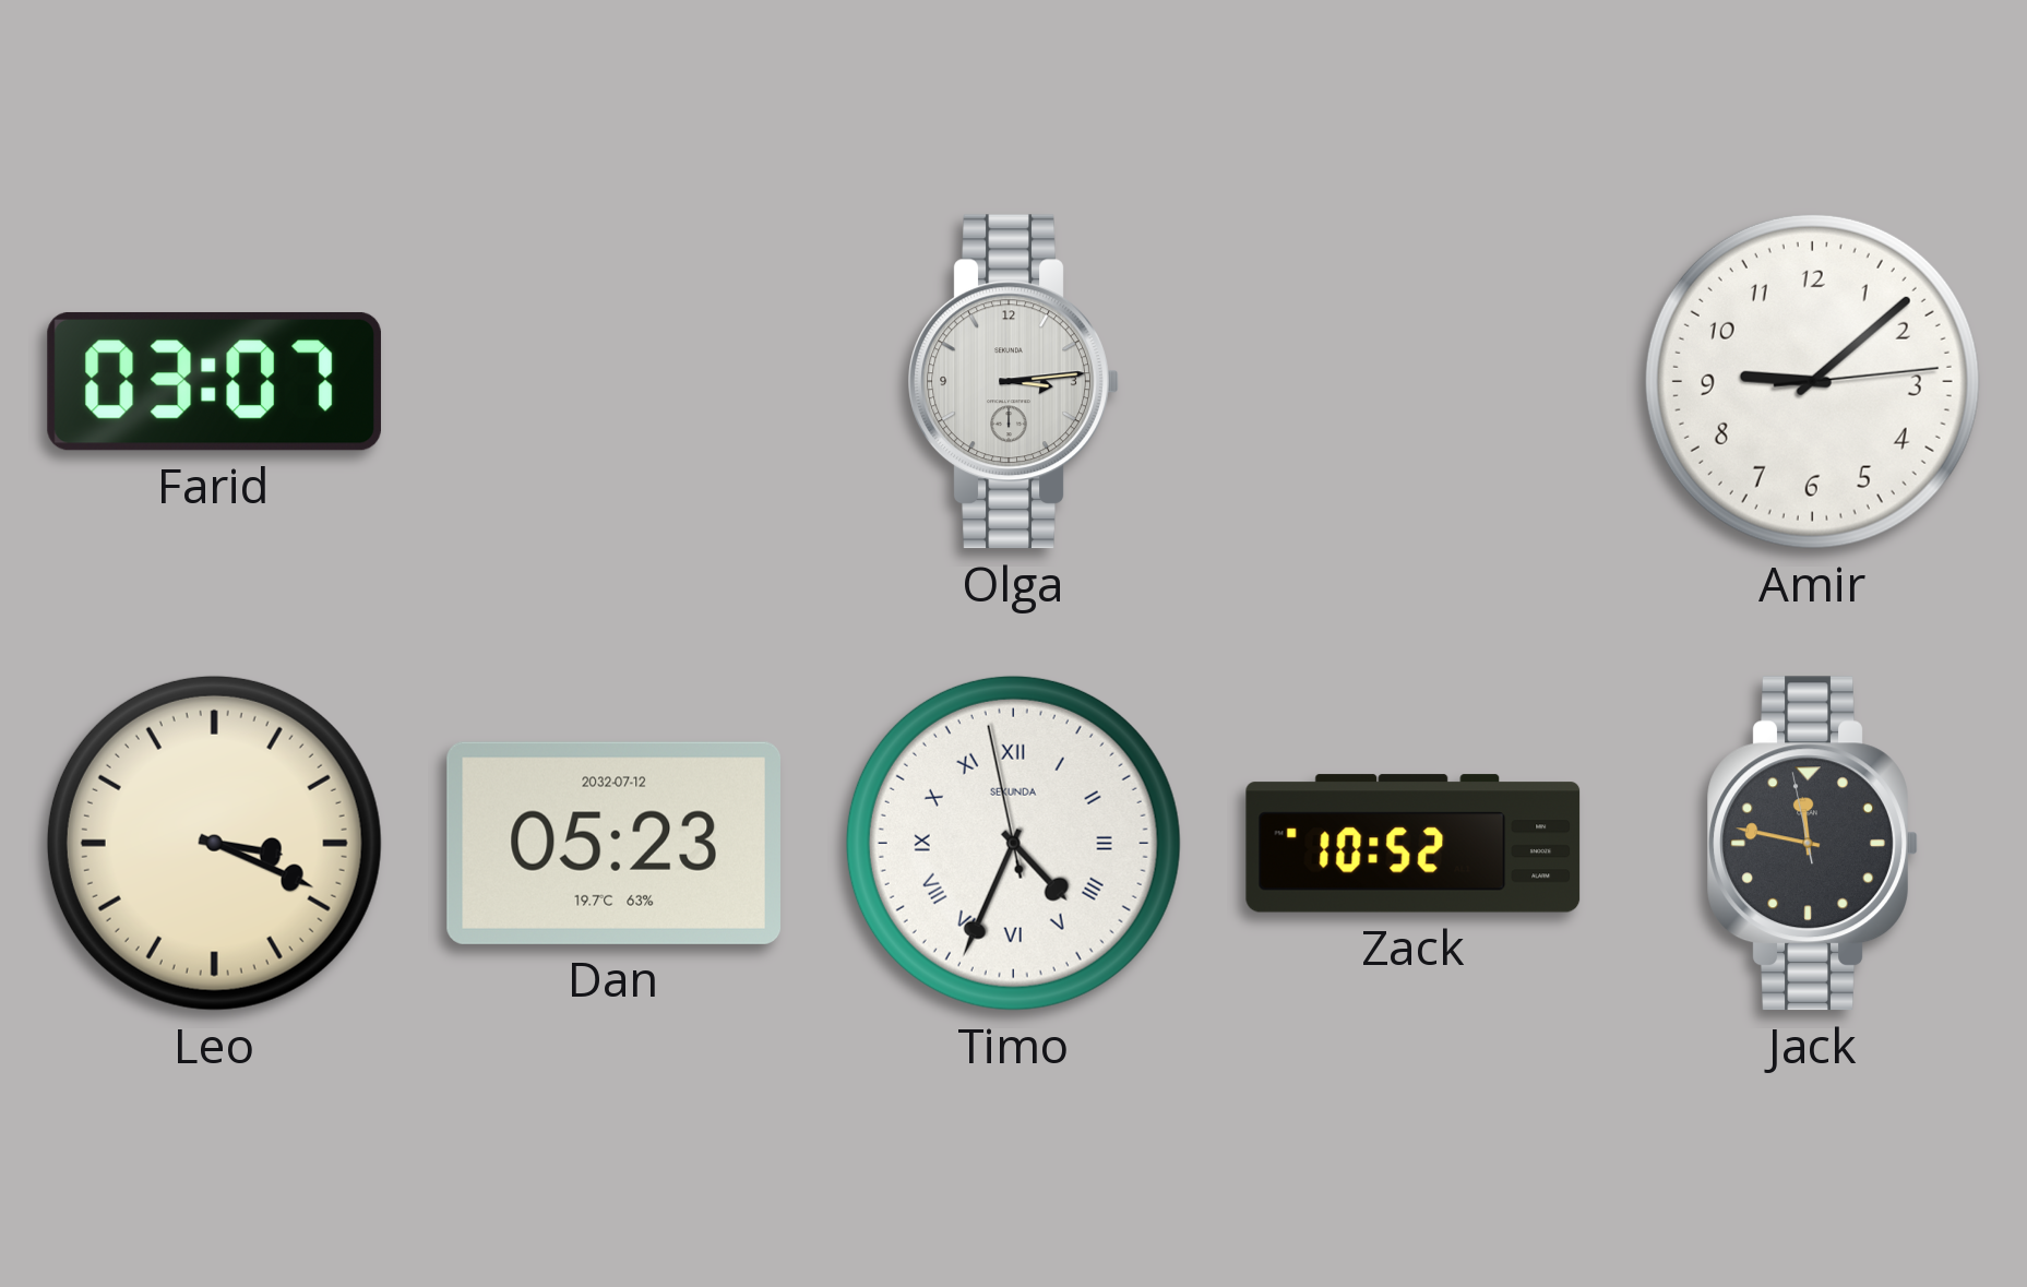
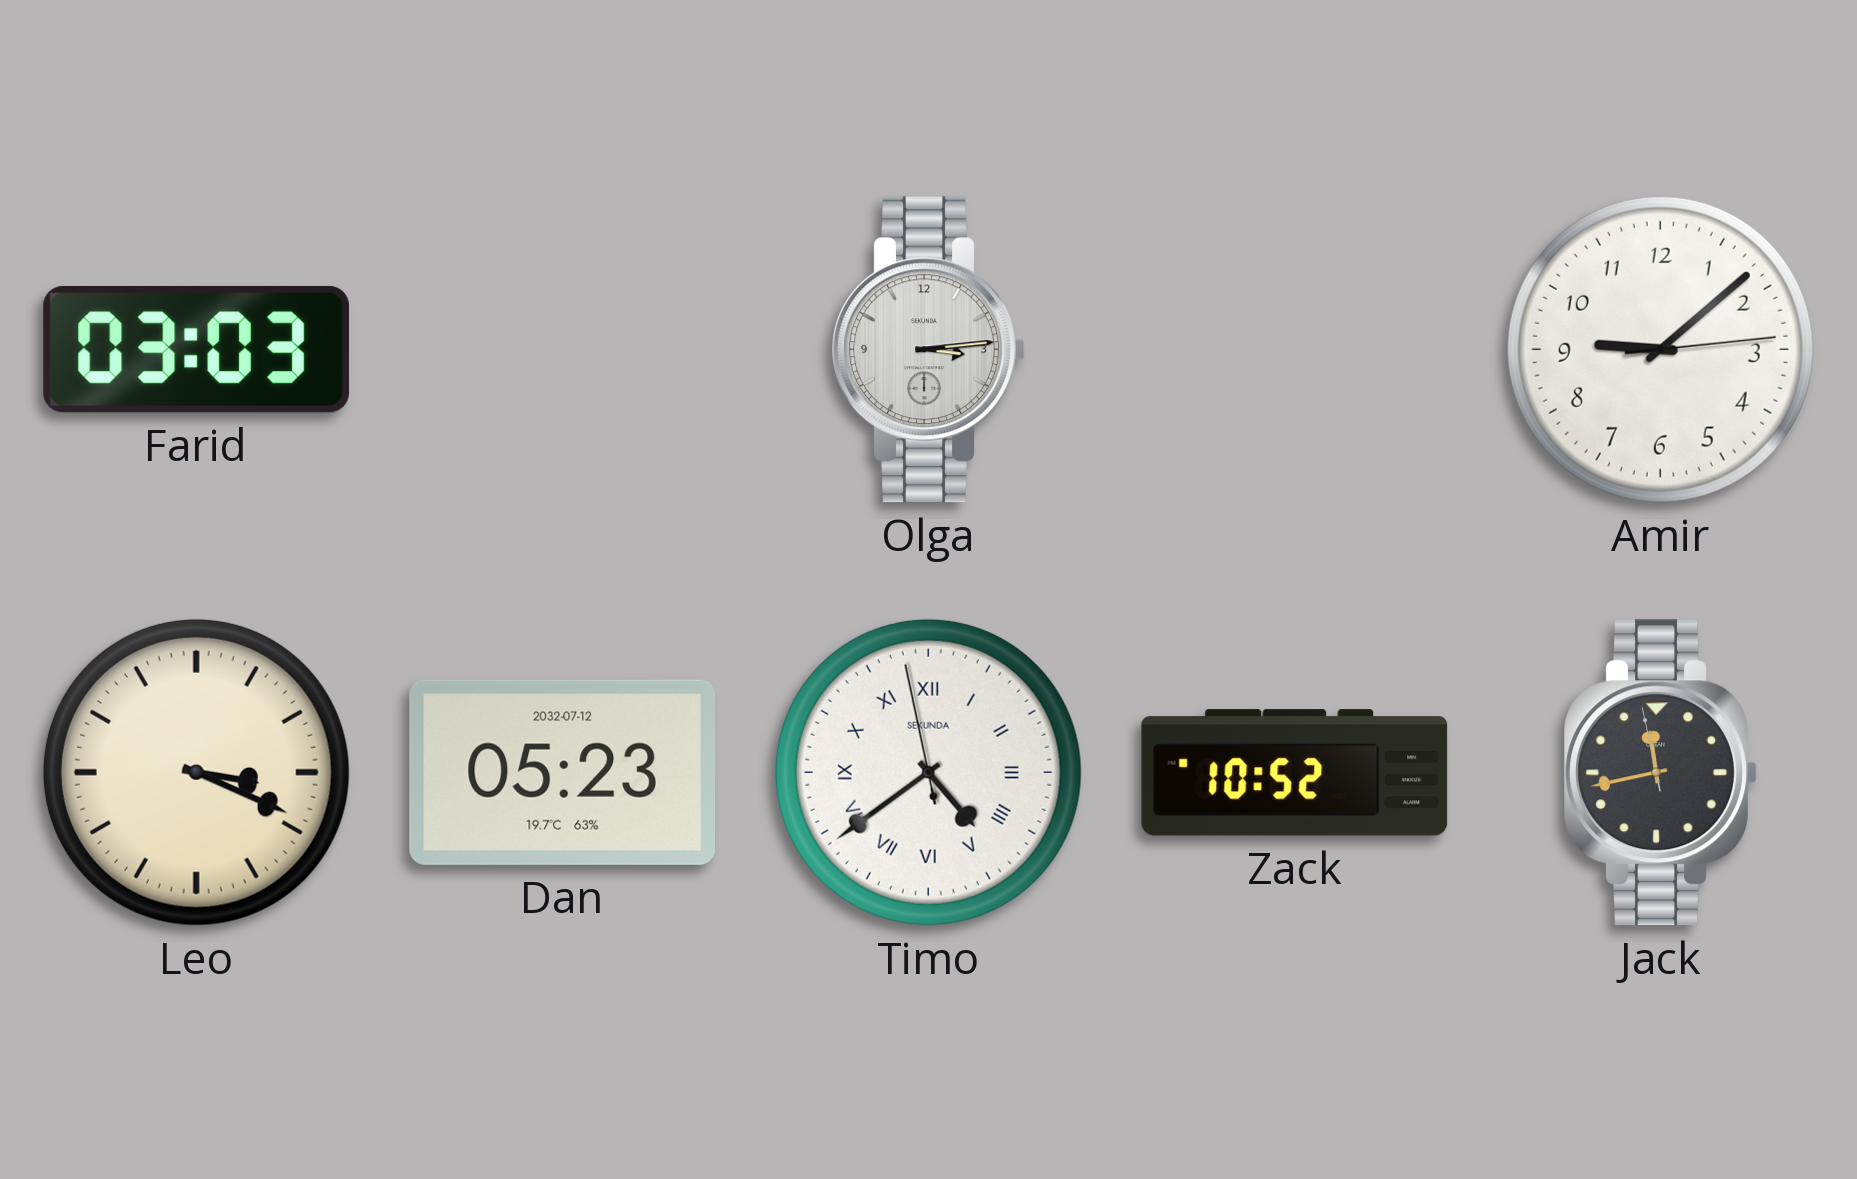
Farid: 03:07 -> 03:03 (196, 349)
Timo: 4:33 -> 4:38 (928, 772)
Jack: 11:46 -> 11:42 (1660, 773)
